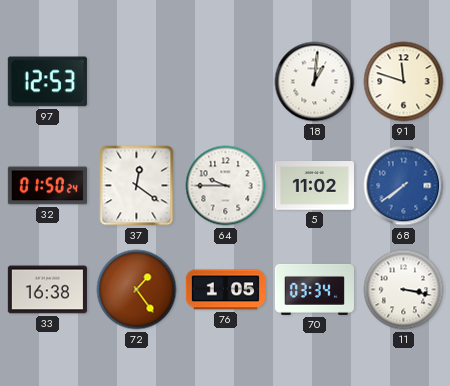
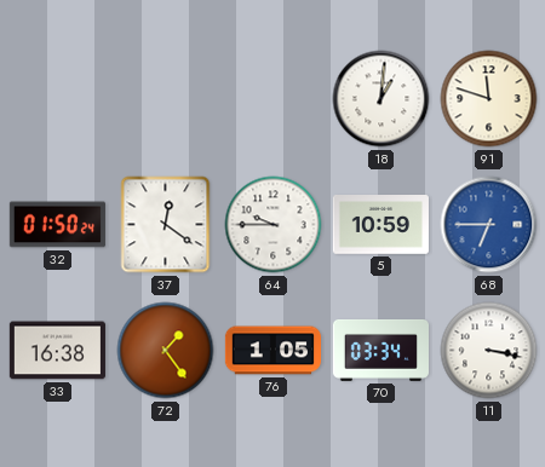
97: 12:53 -> none (47, 82)
5: 11:02 -> 10:59 (380, 225)
68: 7:39 -> 6:45 (489, 225)
